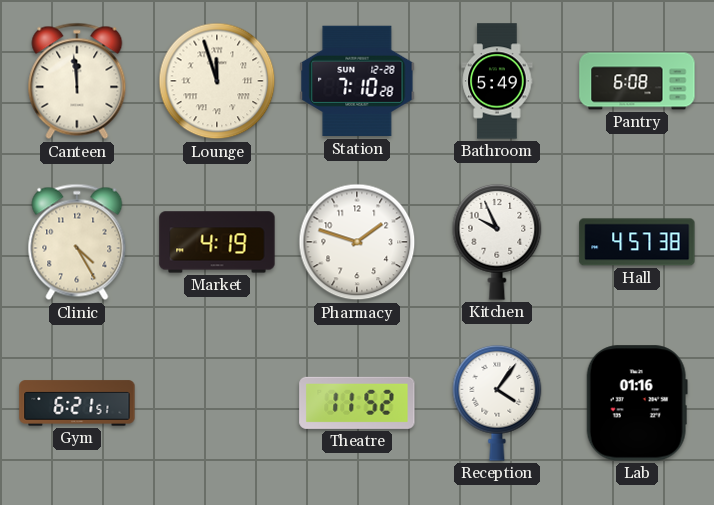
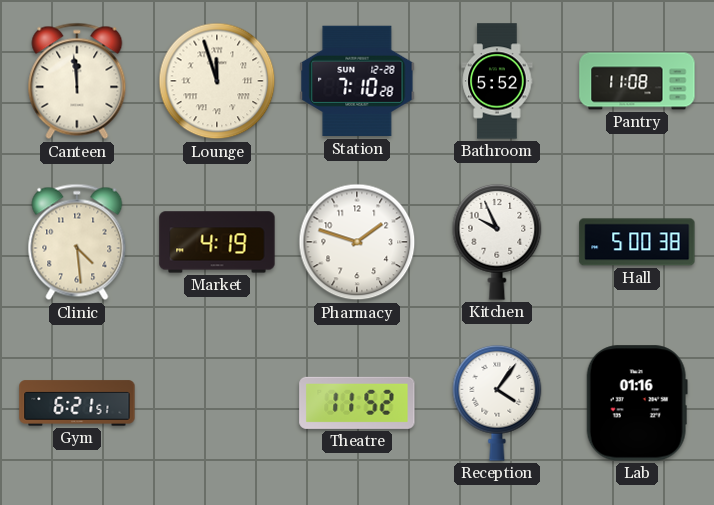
Bathroom: 5:49 -> 5:52 (497, 81)
Pantry: 6:08 -> 11:08 (637, 81)
Clinic: 4:25 -> 4:29 (77, 242)
Hall: 4:57 -> 5:00 (637, 242)
